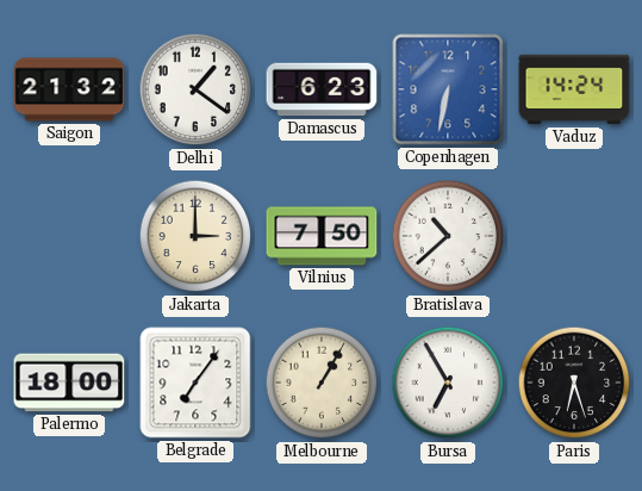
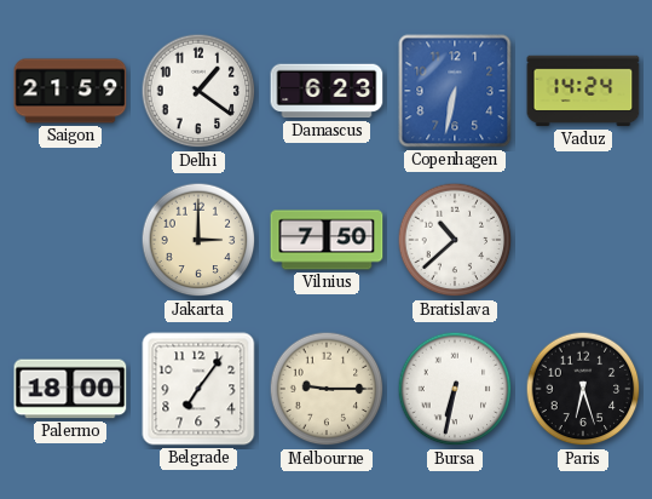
Saigon: 21:32 -> 21:59 (70, 91)
Melbourne: 1:05 -> 9:15 (327, 389)
Bursa: 6:55 -> 6:32 (455, 389)
